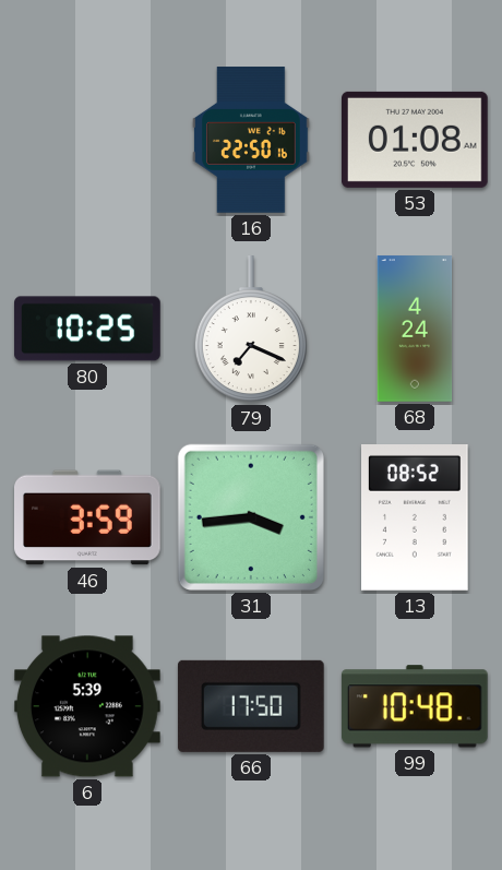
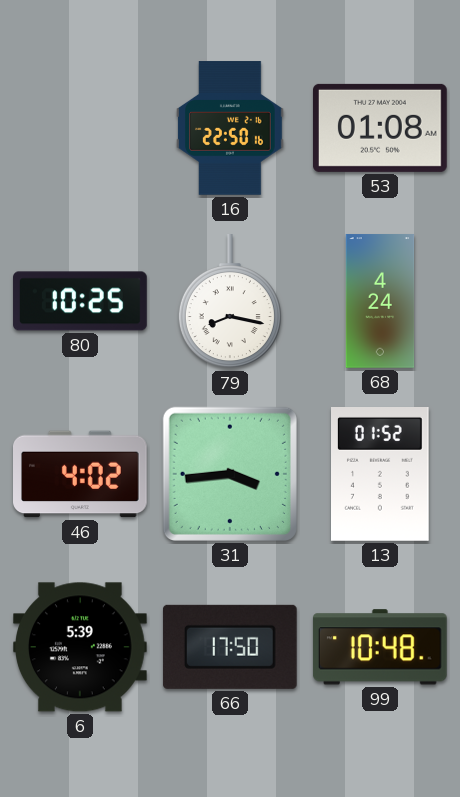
79: 7:19 -> 8:17 (230, 302)
46: 3:59 -> 4:02 (81, 474)
13: 08:52 -> 01:52 (381, 475)
